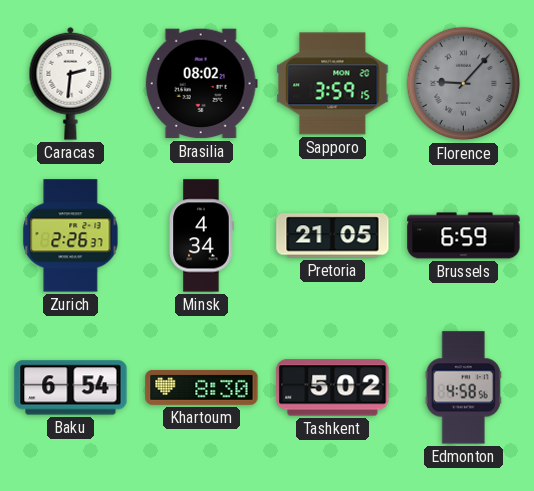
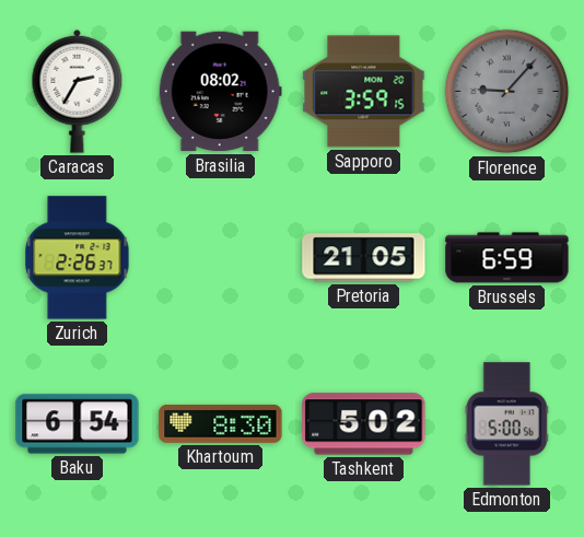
Caracas: 2:31 -> 2:35 (78, 91)
Minsk: 4:34 -> none (202, 236)
Edmonton: 4:58 -> 5:00 (506, 424)
